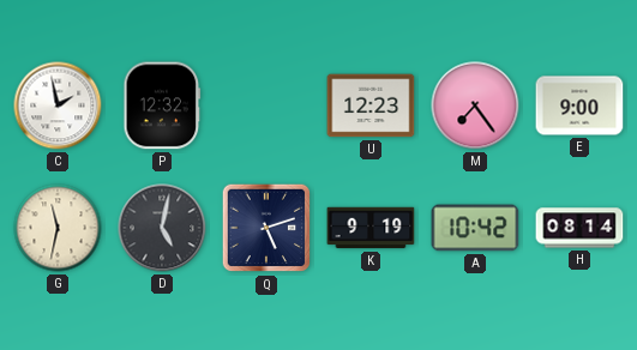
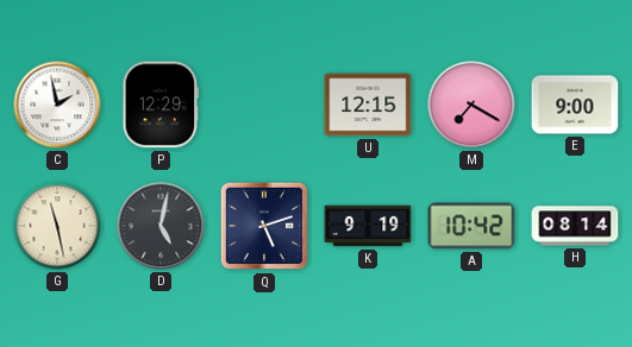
P: 12:32 -> 12:29 (161, 105)
U: 12:23 -> 12:15 (368, 105)
M: 7:24 -> 7:20 (471, 105)
G: 11:32 -> 11:28 (57, 226)
